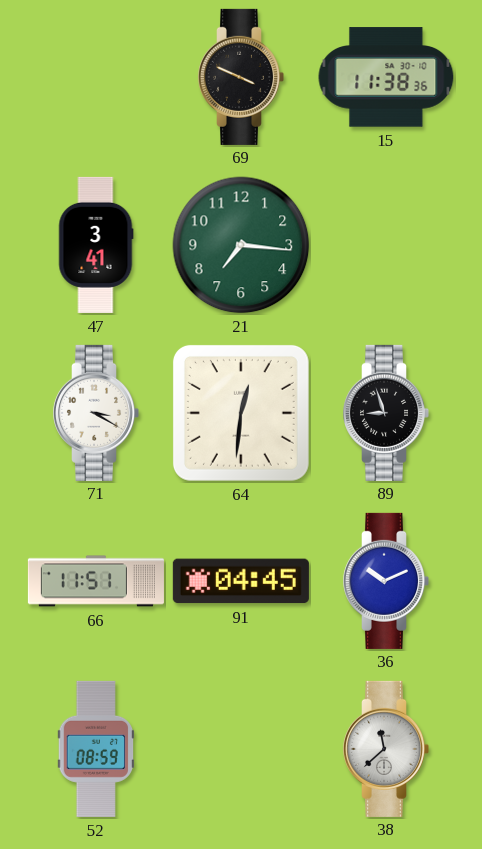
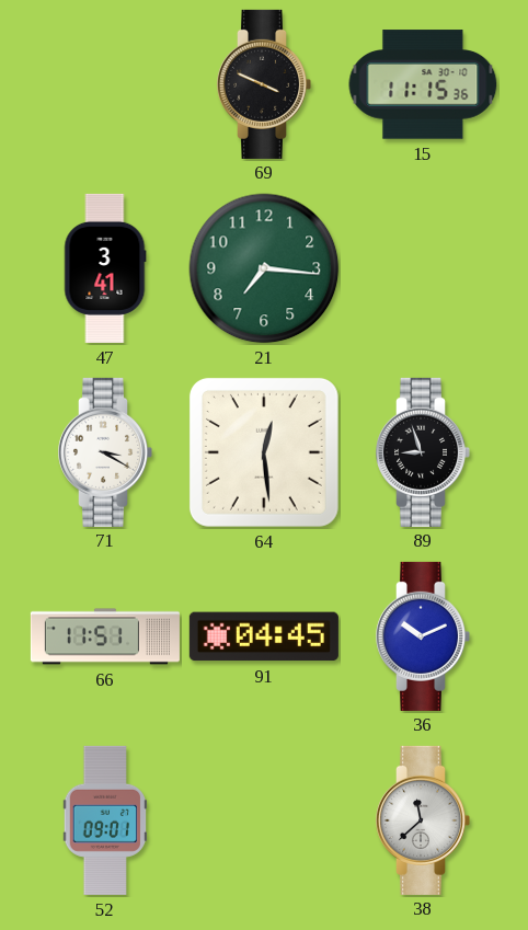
15: 11:38 -> 11:15 (423, 84)
64: 12:31 -> 12:29 (264, 452)
52: 08:59 -> 09:01 (105, 820)
